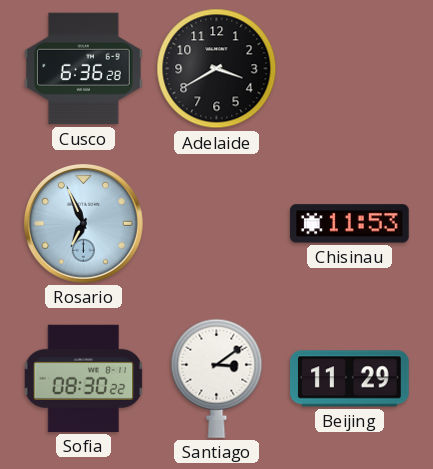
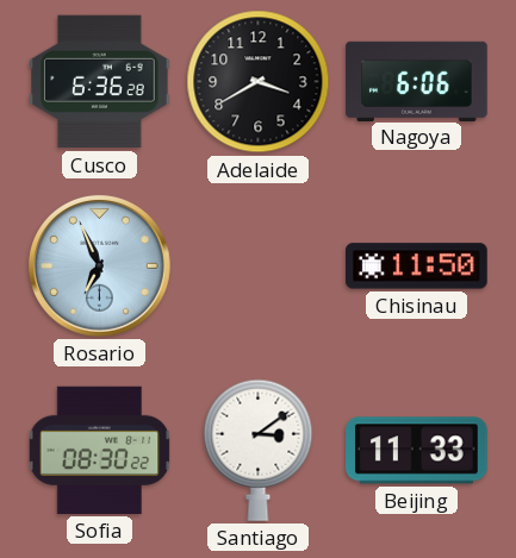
Nagoya: none -> 6:06 (417, 81)
Chisinau: 11:53 -> 11:50 (417, 267)
Beijing: 11:29 -> 11:33 (417, 451)
